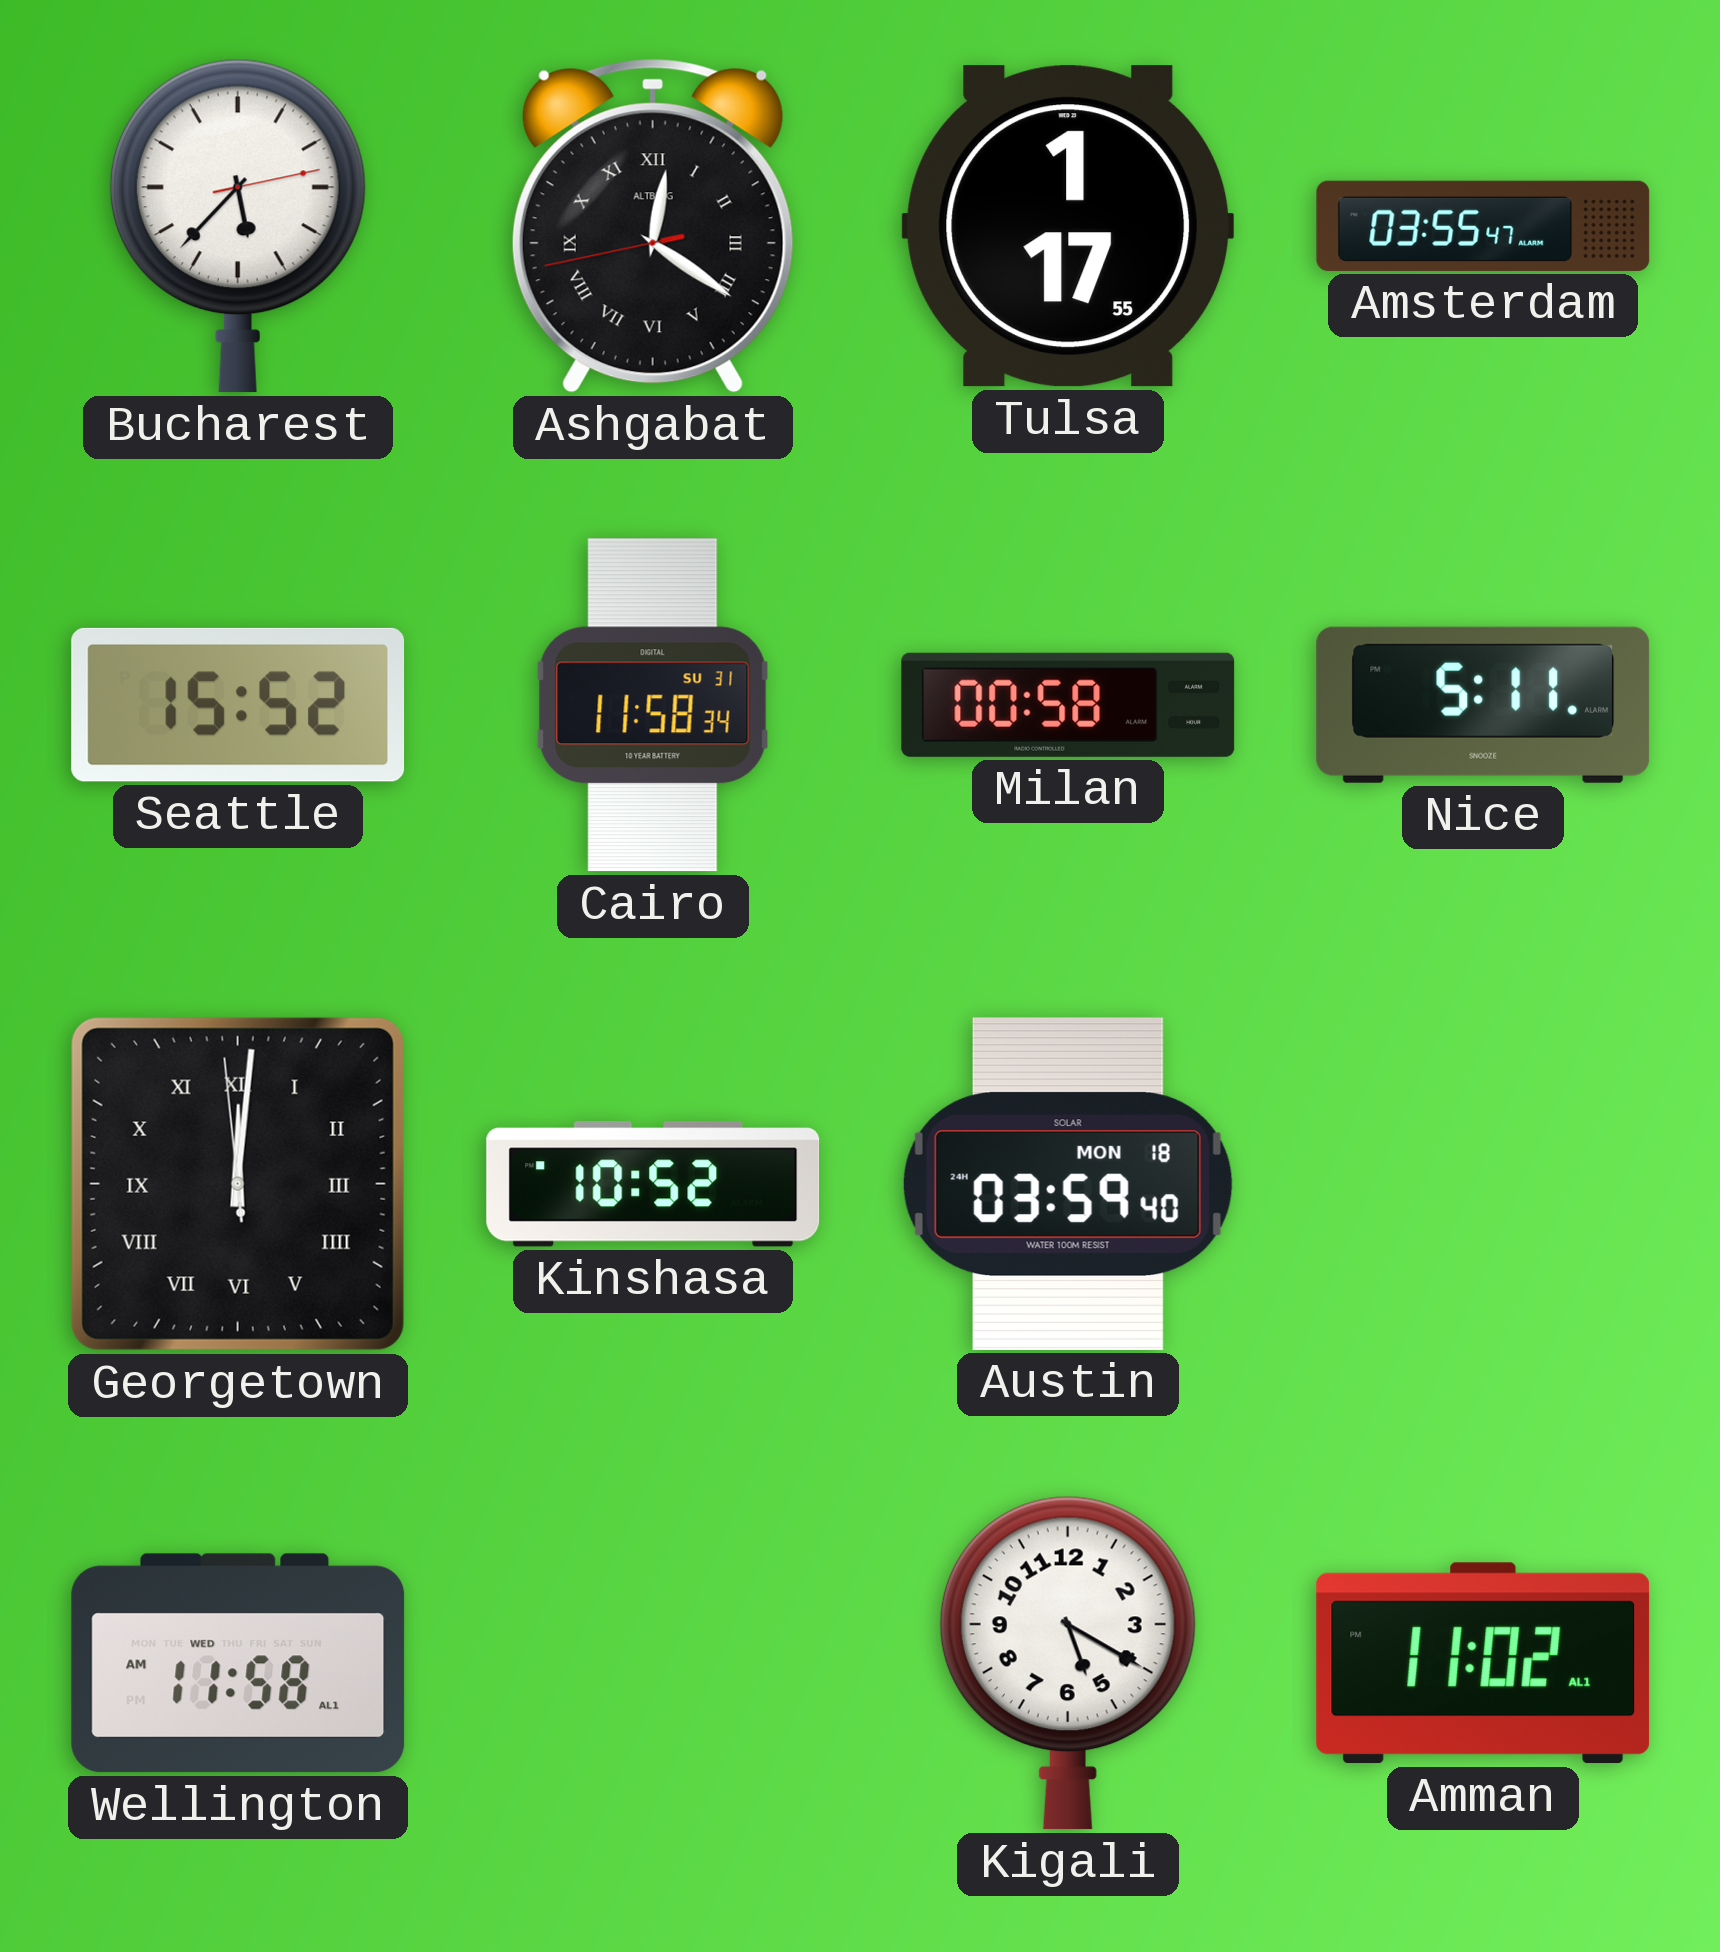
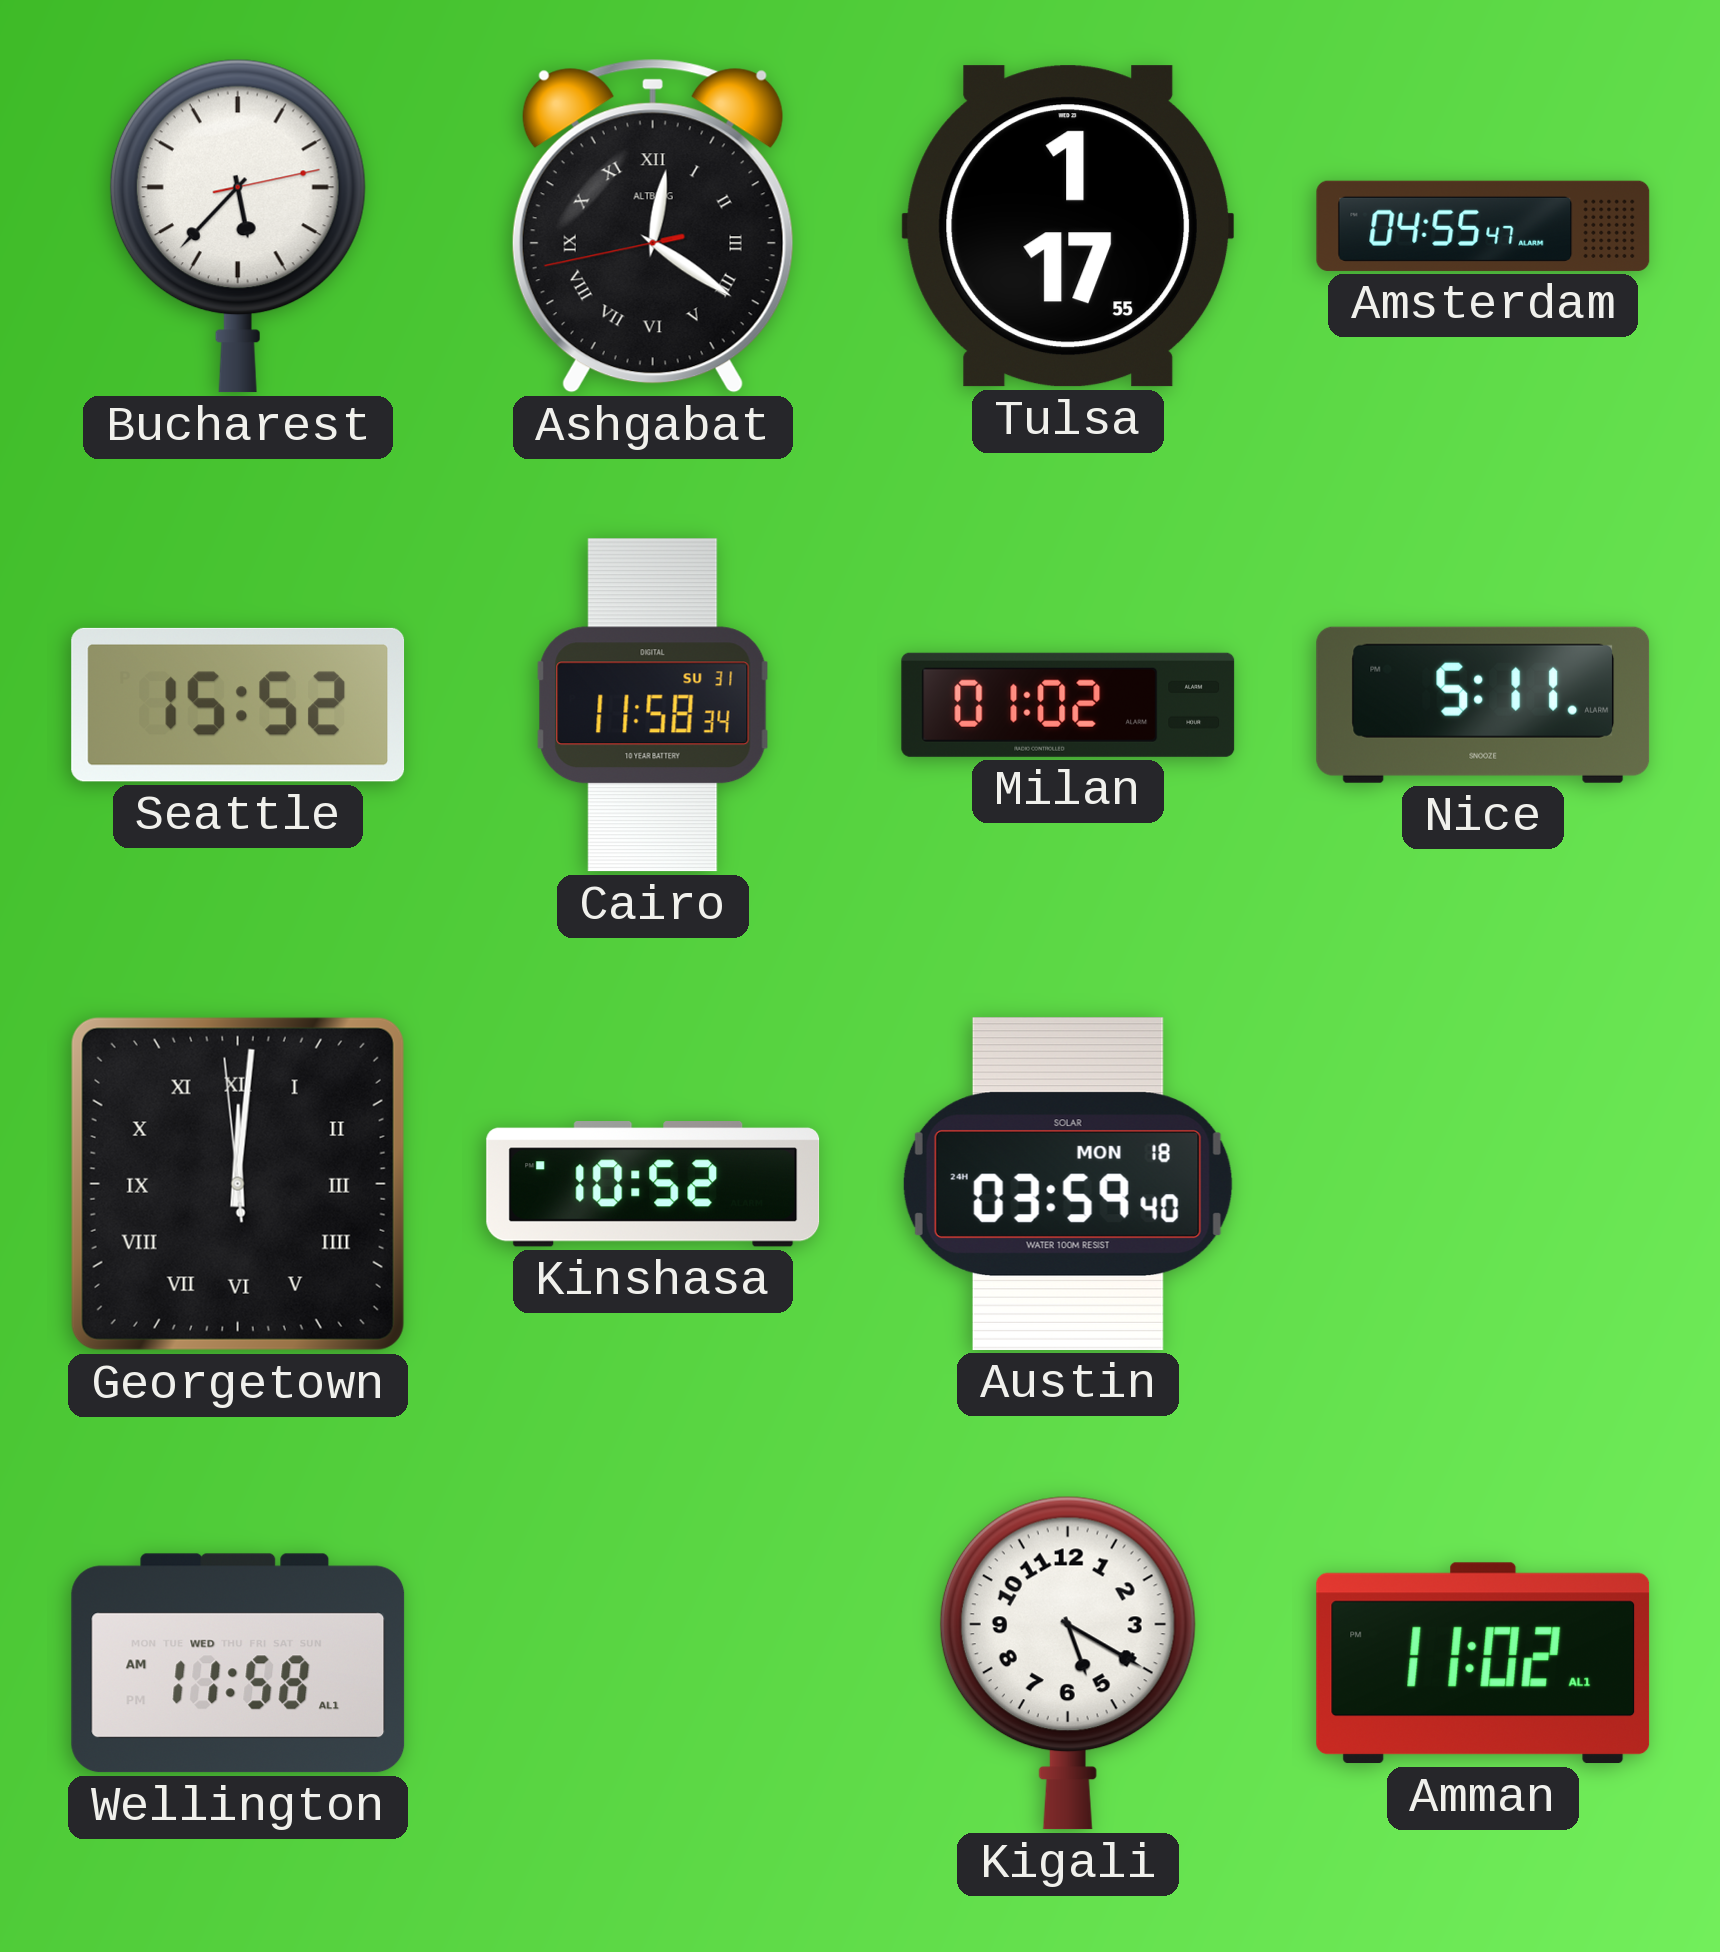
Amsterdam: 03:55 -> 04:55 (1483, 226)
Milan: 00:58 -> 01:02 (1068, 705)
